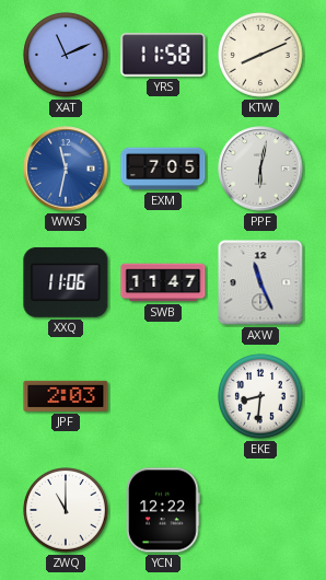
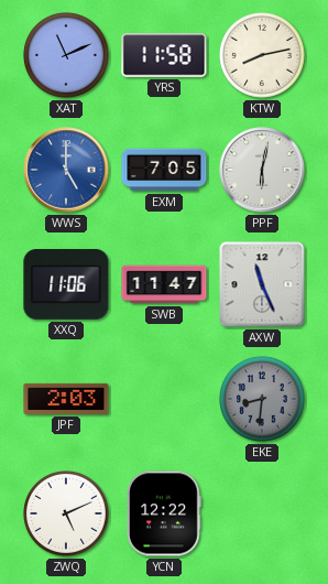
KTW: 8:11 -> 8:13 (262, 55)
WWS: 11:32 -> 5:00 (66, 170)
EKE dial: white -> grey (262, 399)
ZWQ: 11:00 -> 5:11 (66, 513)
